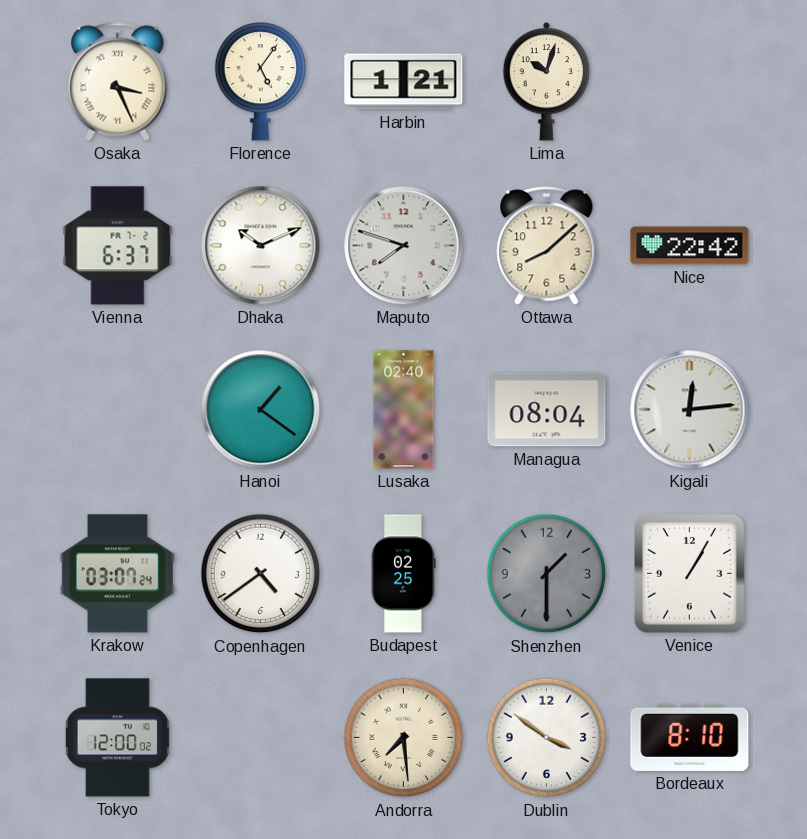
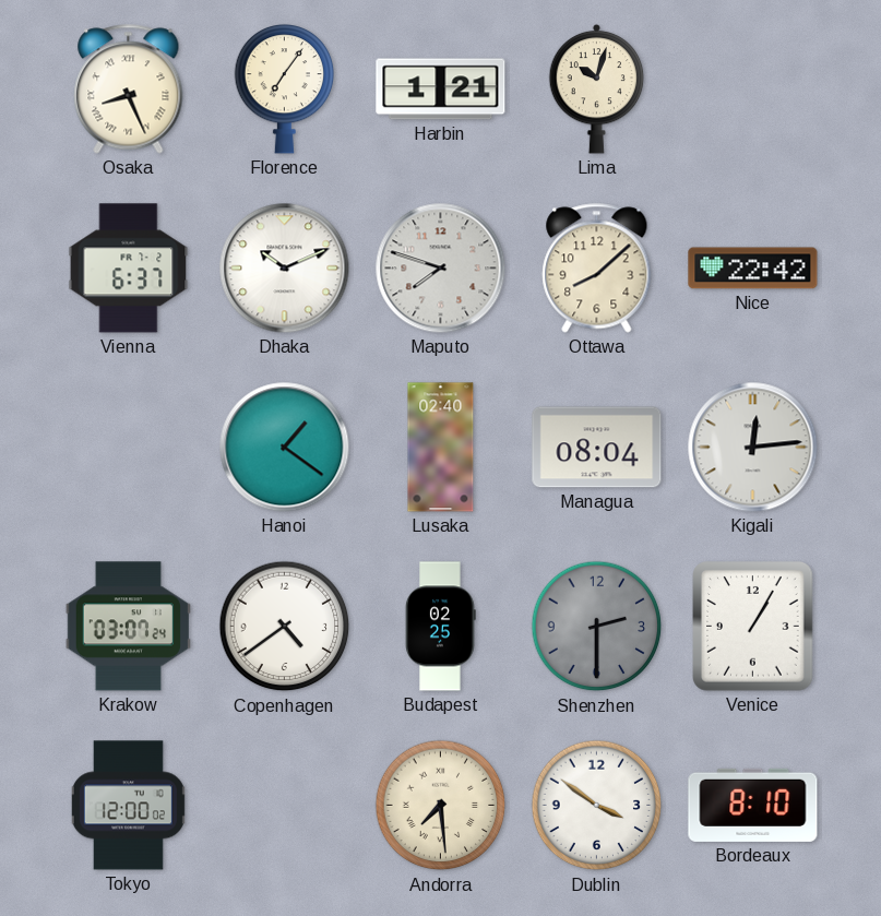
Osaka: 3:26 -> 8:26 (129, 90)
Florence: 5:06 -> 7:06 (285, 90)
Shenzhen: 1:30 -> 2:30 (597, 627)
